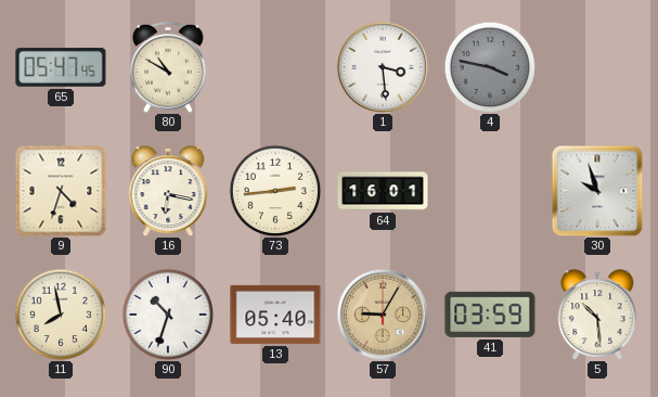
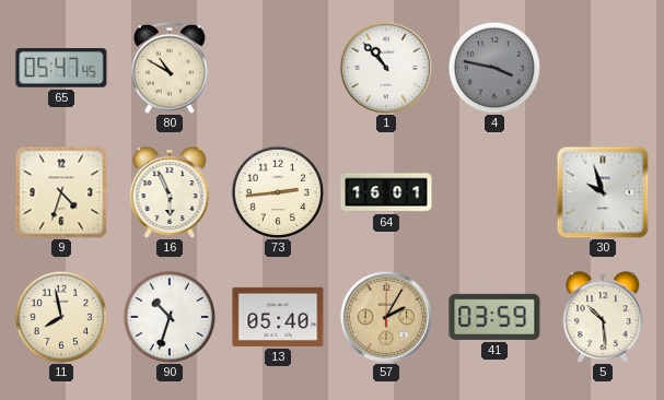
1: 3:29 -> 10:53 (386, 68)
16: 6:17 -> 5:56 (170, 192)
57: 9:05 -> 2:05 (386, 317)
